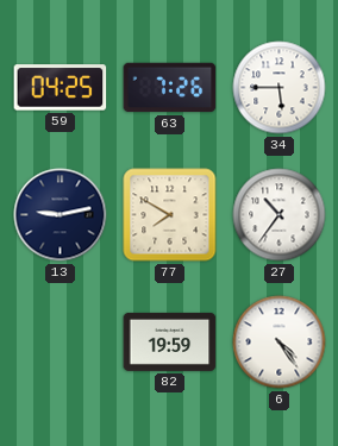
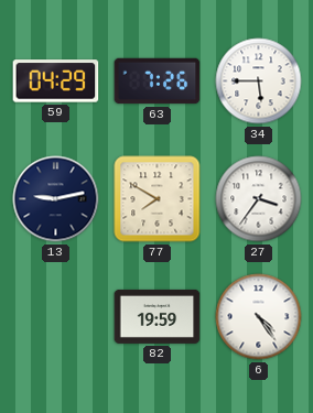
59: 04:25 -> 04:29 (56, 81)
27: 10:36 -> 3:36 (259, 199)
